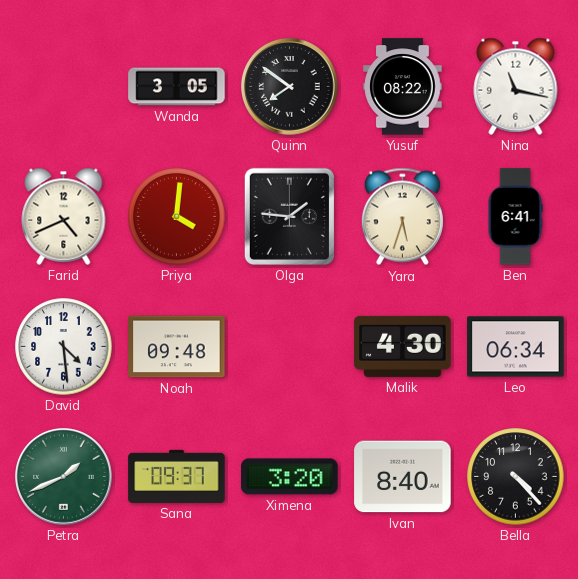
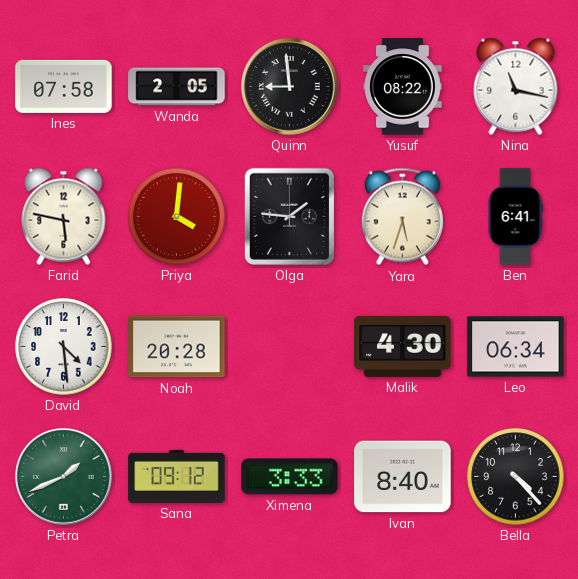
Ines: none -> 07:58 (64, 86)
Wanda: 3:05 -> 2:05 (177, 87)
Quinn: 7:51 -> 8:59 (290, 87)
Farid: 4:41 -> 5:47 (64, 216)
Noah: 09:48 -> 20:28 (177, 347)
Sana: 09:37 -> 09:12 (177, 476)
Ximena: 3:20 -> 3:33 (290, 477)
